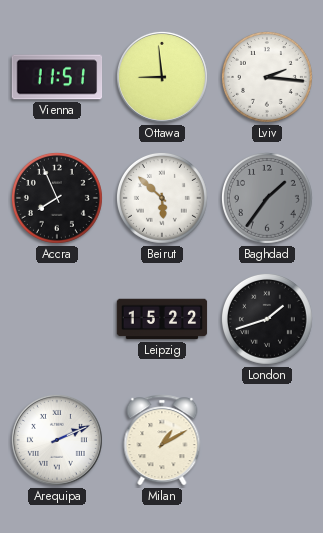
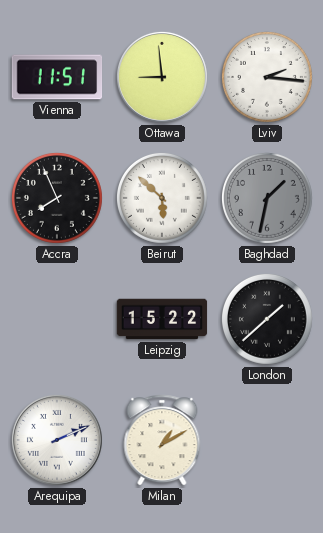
Baghdad: 1:36 -> 1:32 (267, 198)
London: 1:42 -> 1:38 (267, 319)
